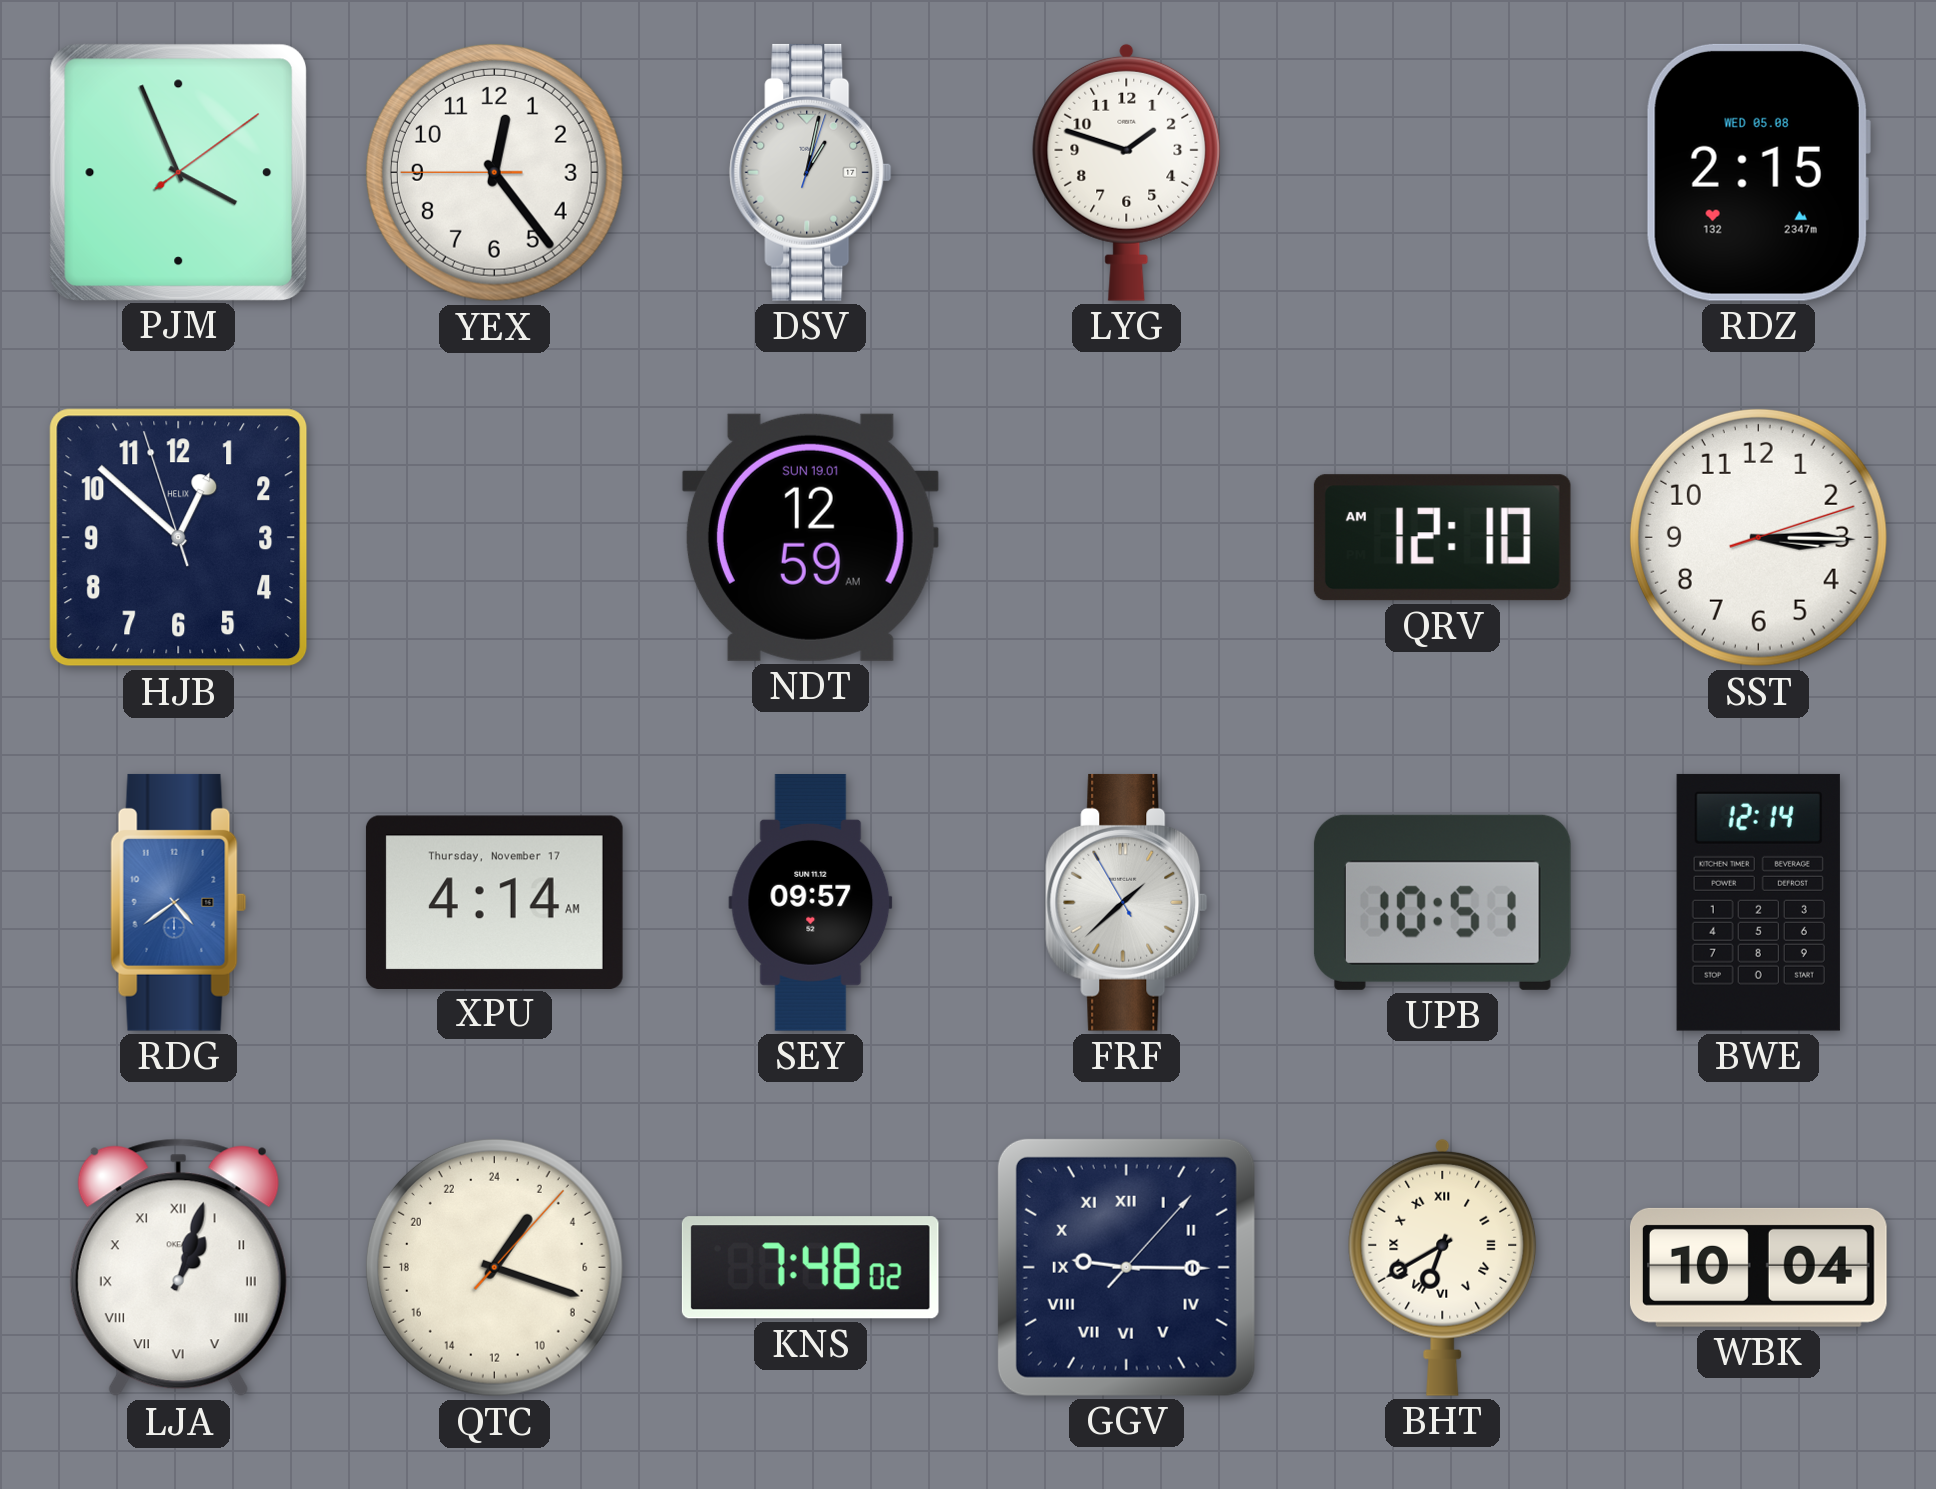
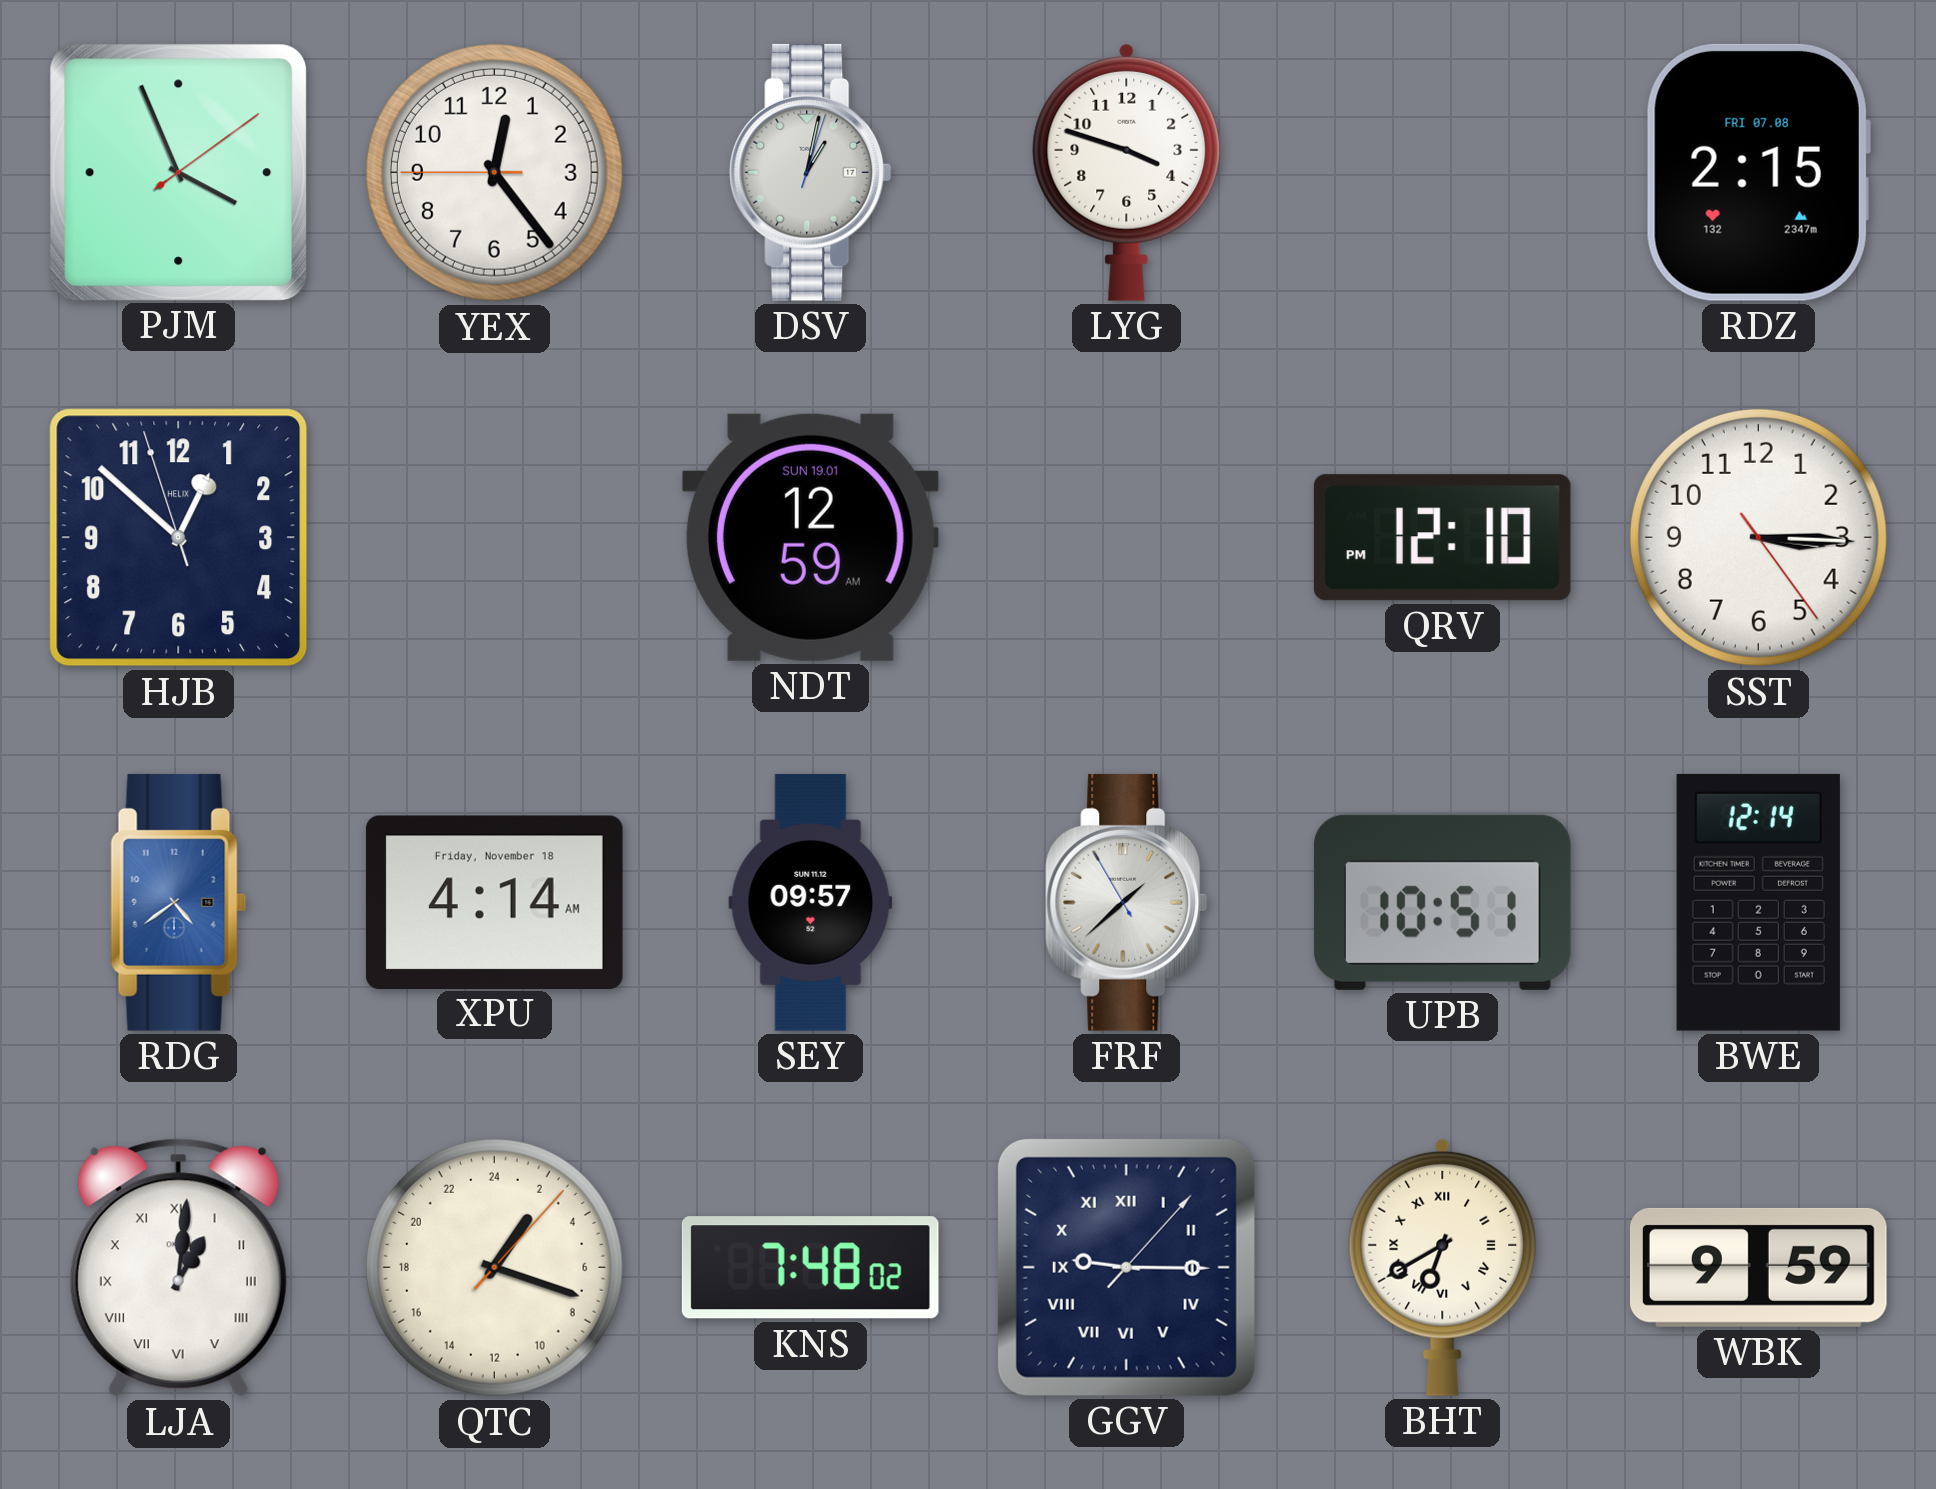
LYG: 1:48 -> 3:48 (1127, 172)
RDZ date: WED 05.08 -> FRI 07.08 (1758, 172)
QRV: 12:10 AM -> 12:10 PM (1442, 538)
SST: 3:15:12 -> 3:15:24 (1758, 537)
XPU date: Thursday, November 17 -> Friday, November 18 (494, 902)
LJA: 1:03 -> 1:01 (178, 1268)
WBK: 10:04 -> 9:59 (1758, 1267)
